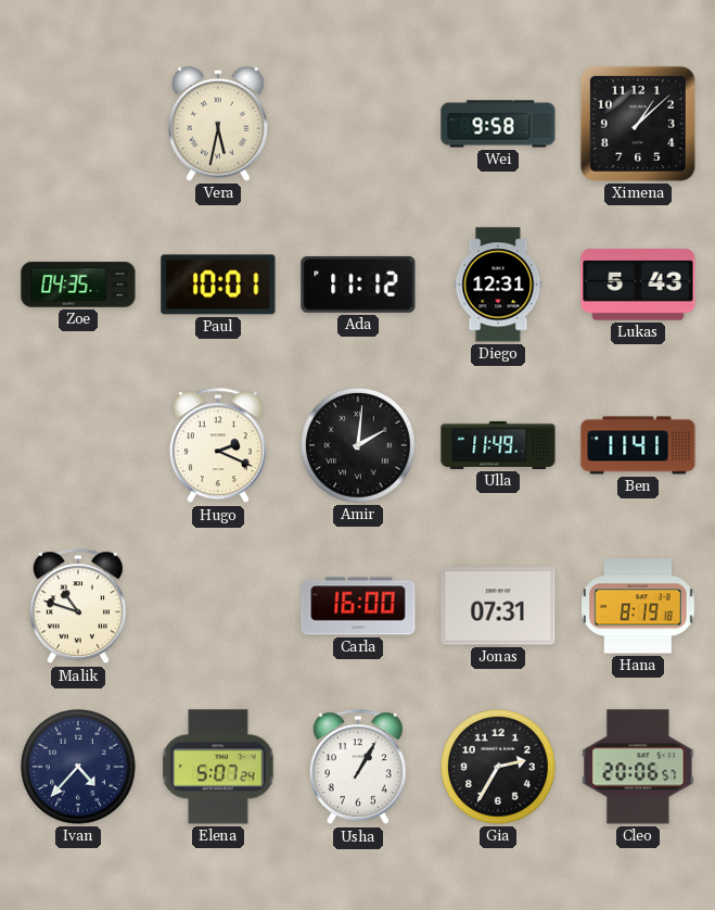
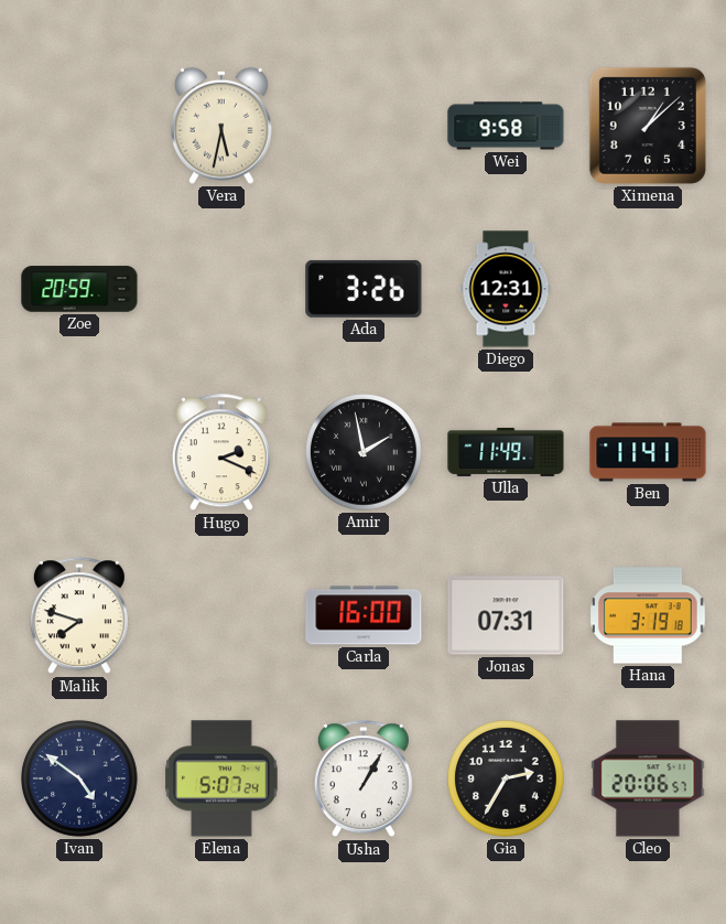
Zoe: 04:35 -> 20:59 (79, 289)
Paul: 10:01 -> none (218, 285)
Ada: 11:12 -> 3:26 (364, 289)
Lukas: 5:43 -> none (638, 285)
Amir: 2:01 -> 1:58 (364, 452)
Malik: 10:48 -> 7:48 (79, 616)
Hana: 8:19 -> 3:19 (649, 615)
Ivan: 4:37 -> 4:51 (79, 778)
